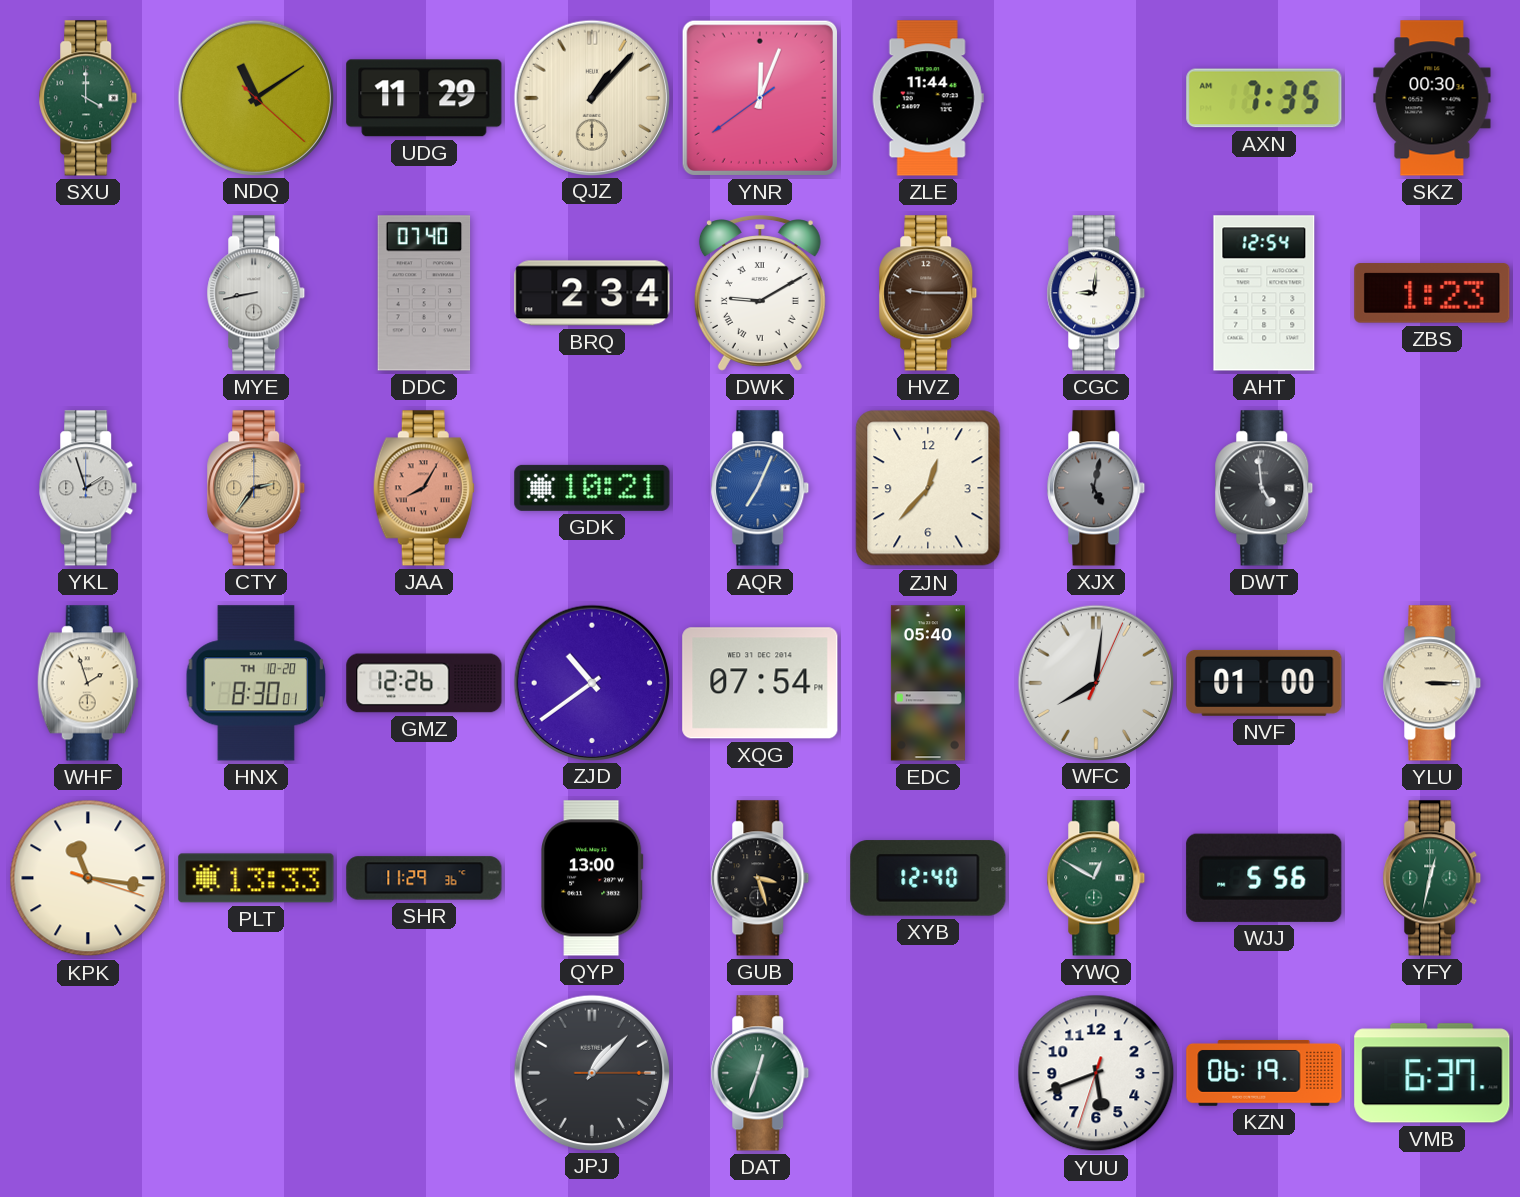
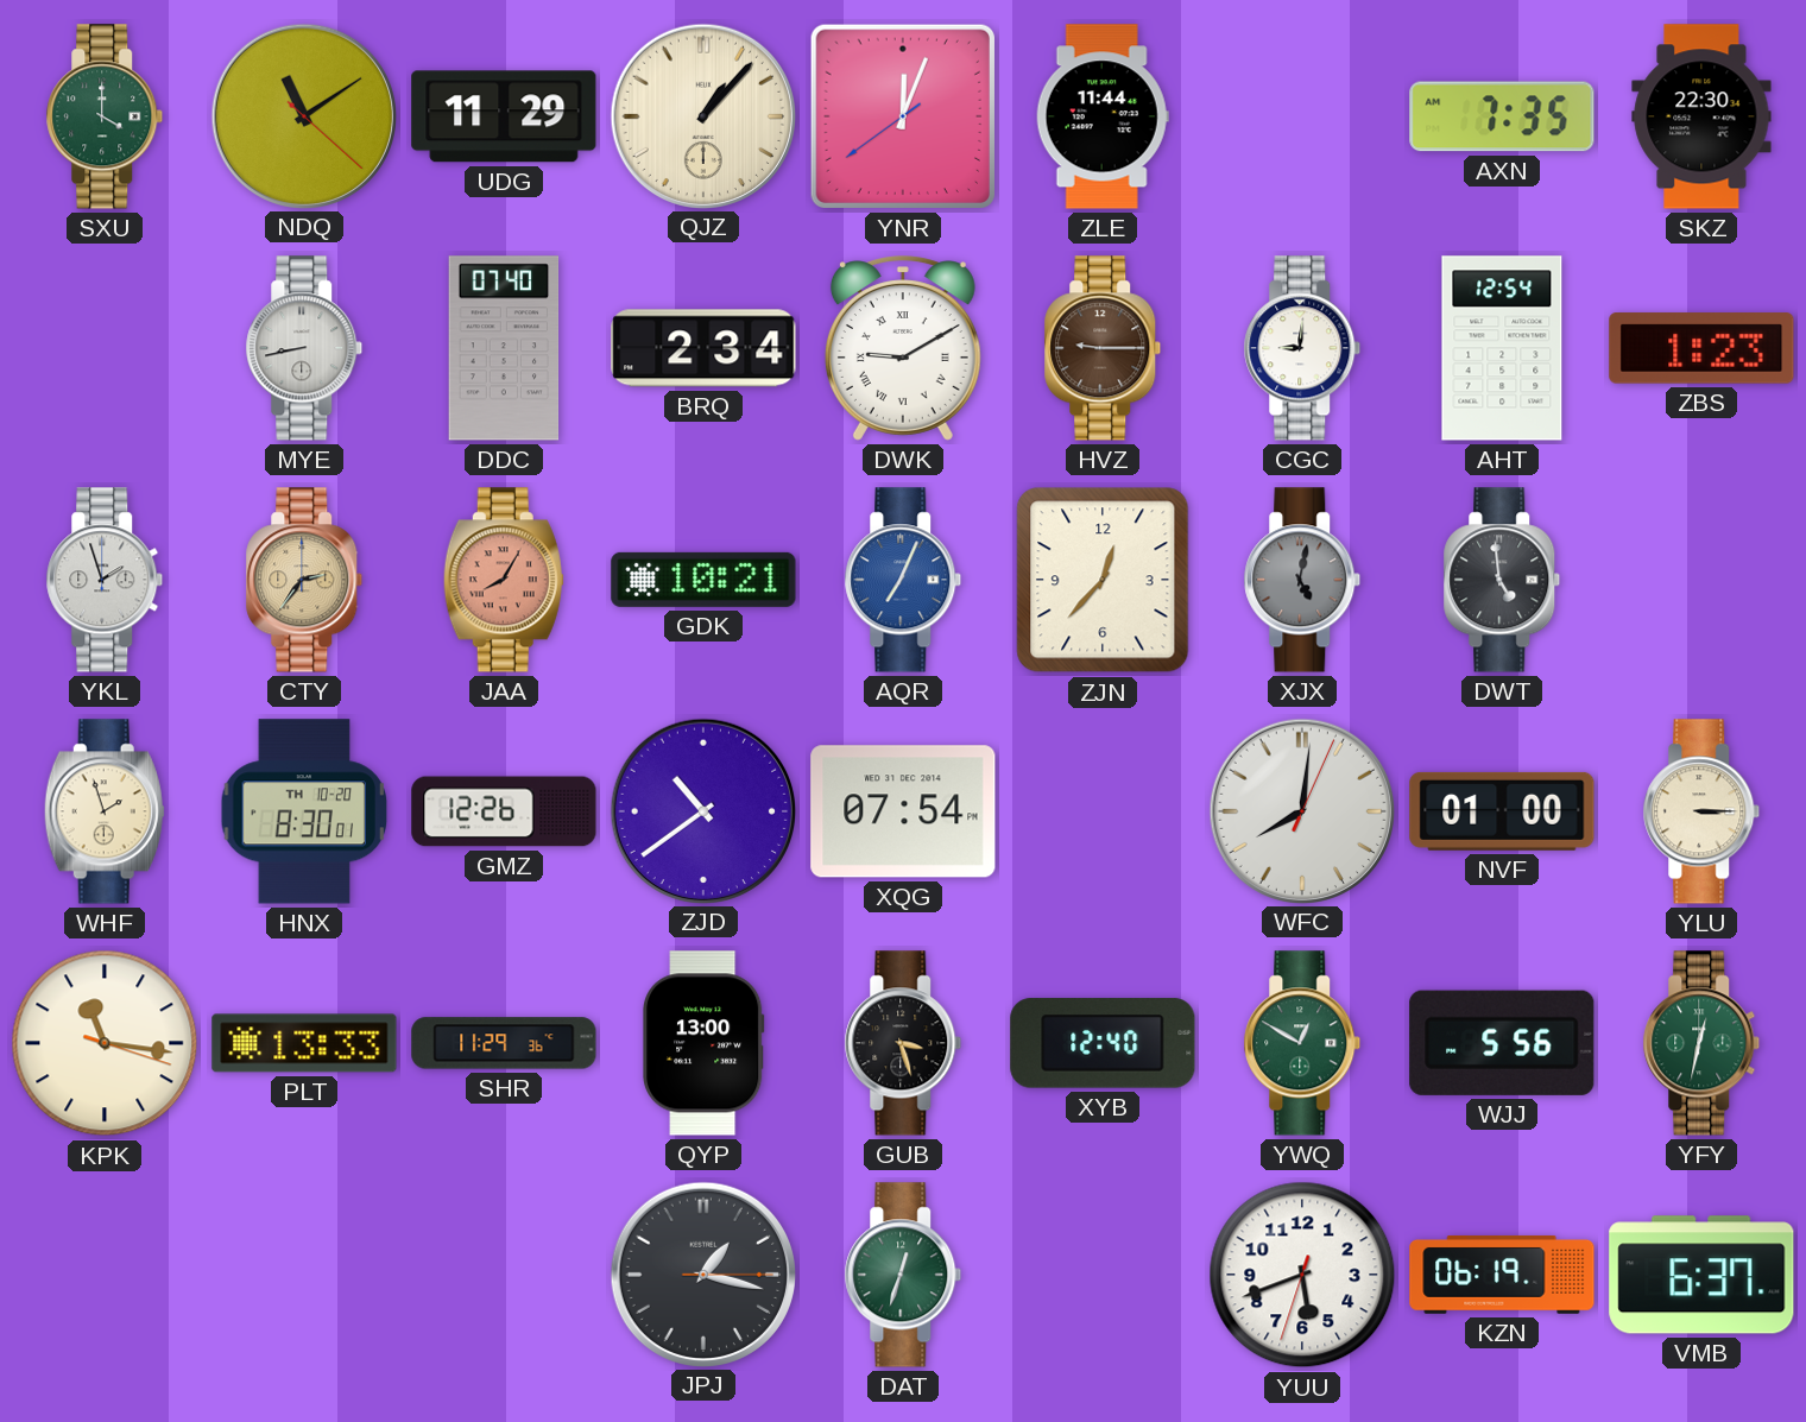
SKZ: 00:30 -> 22:30 (1701, 116)
EDC: 05:40 -> none (928, 683)
JPJ: 1:07 -> 1:17 (702, 1274)
